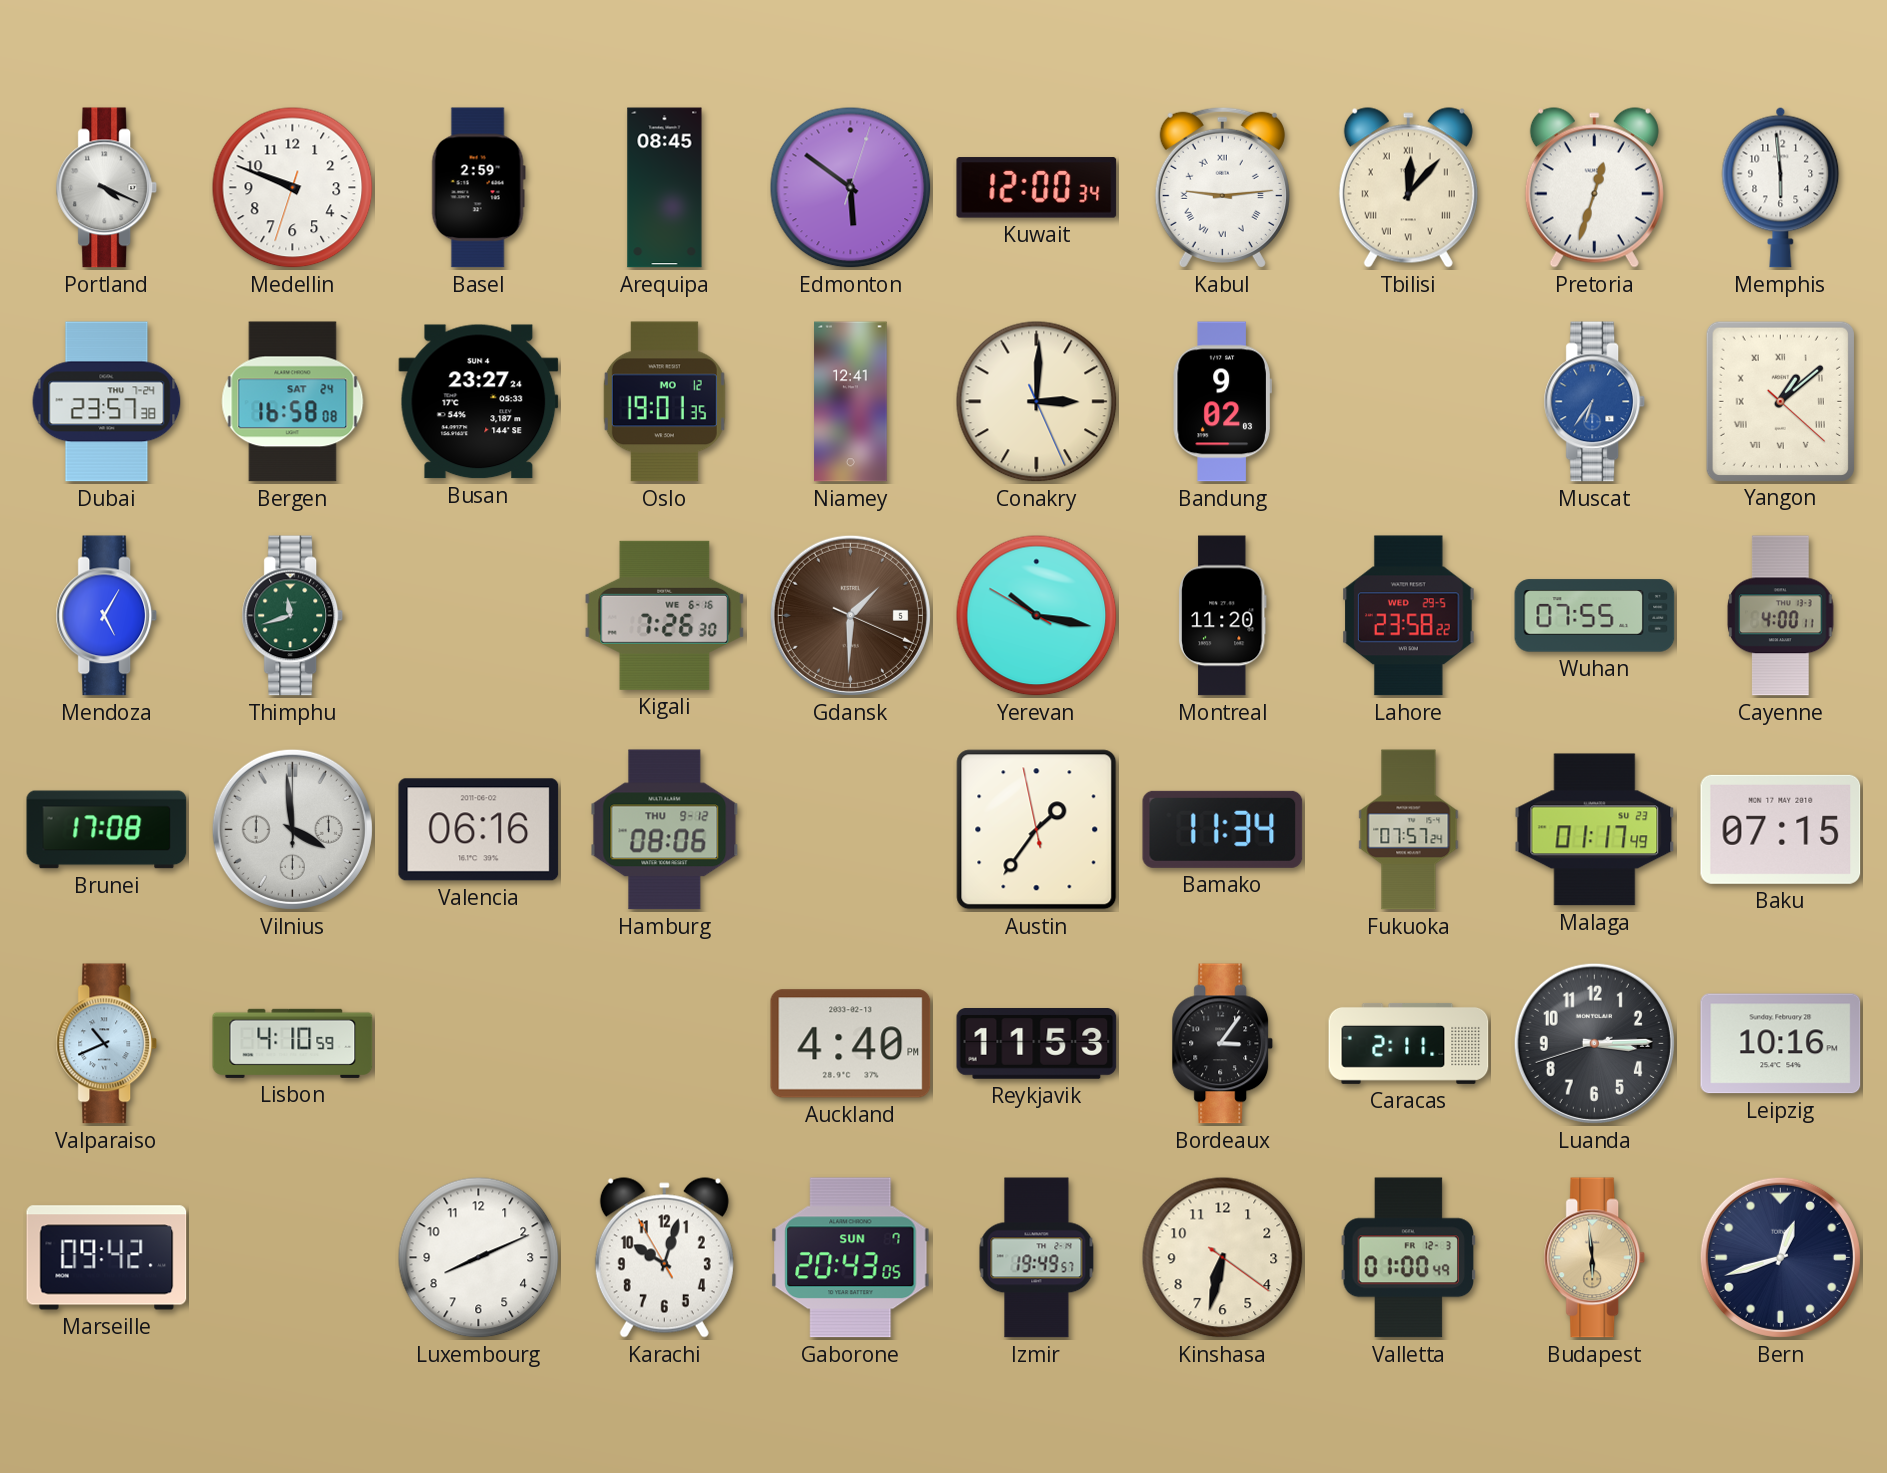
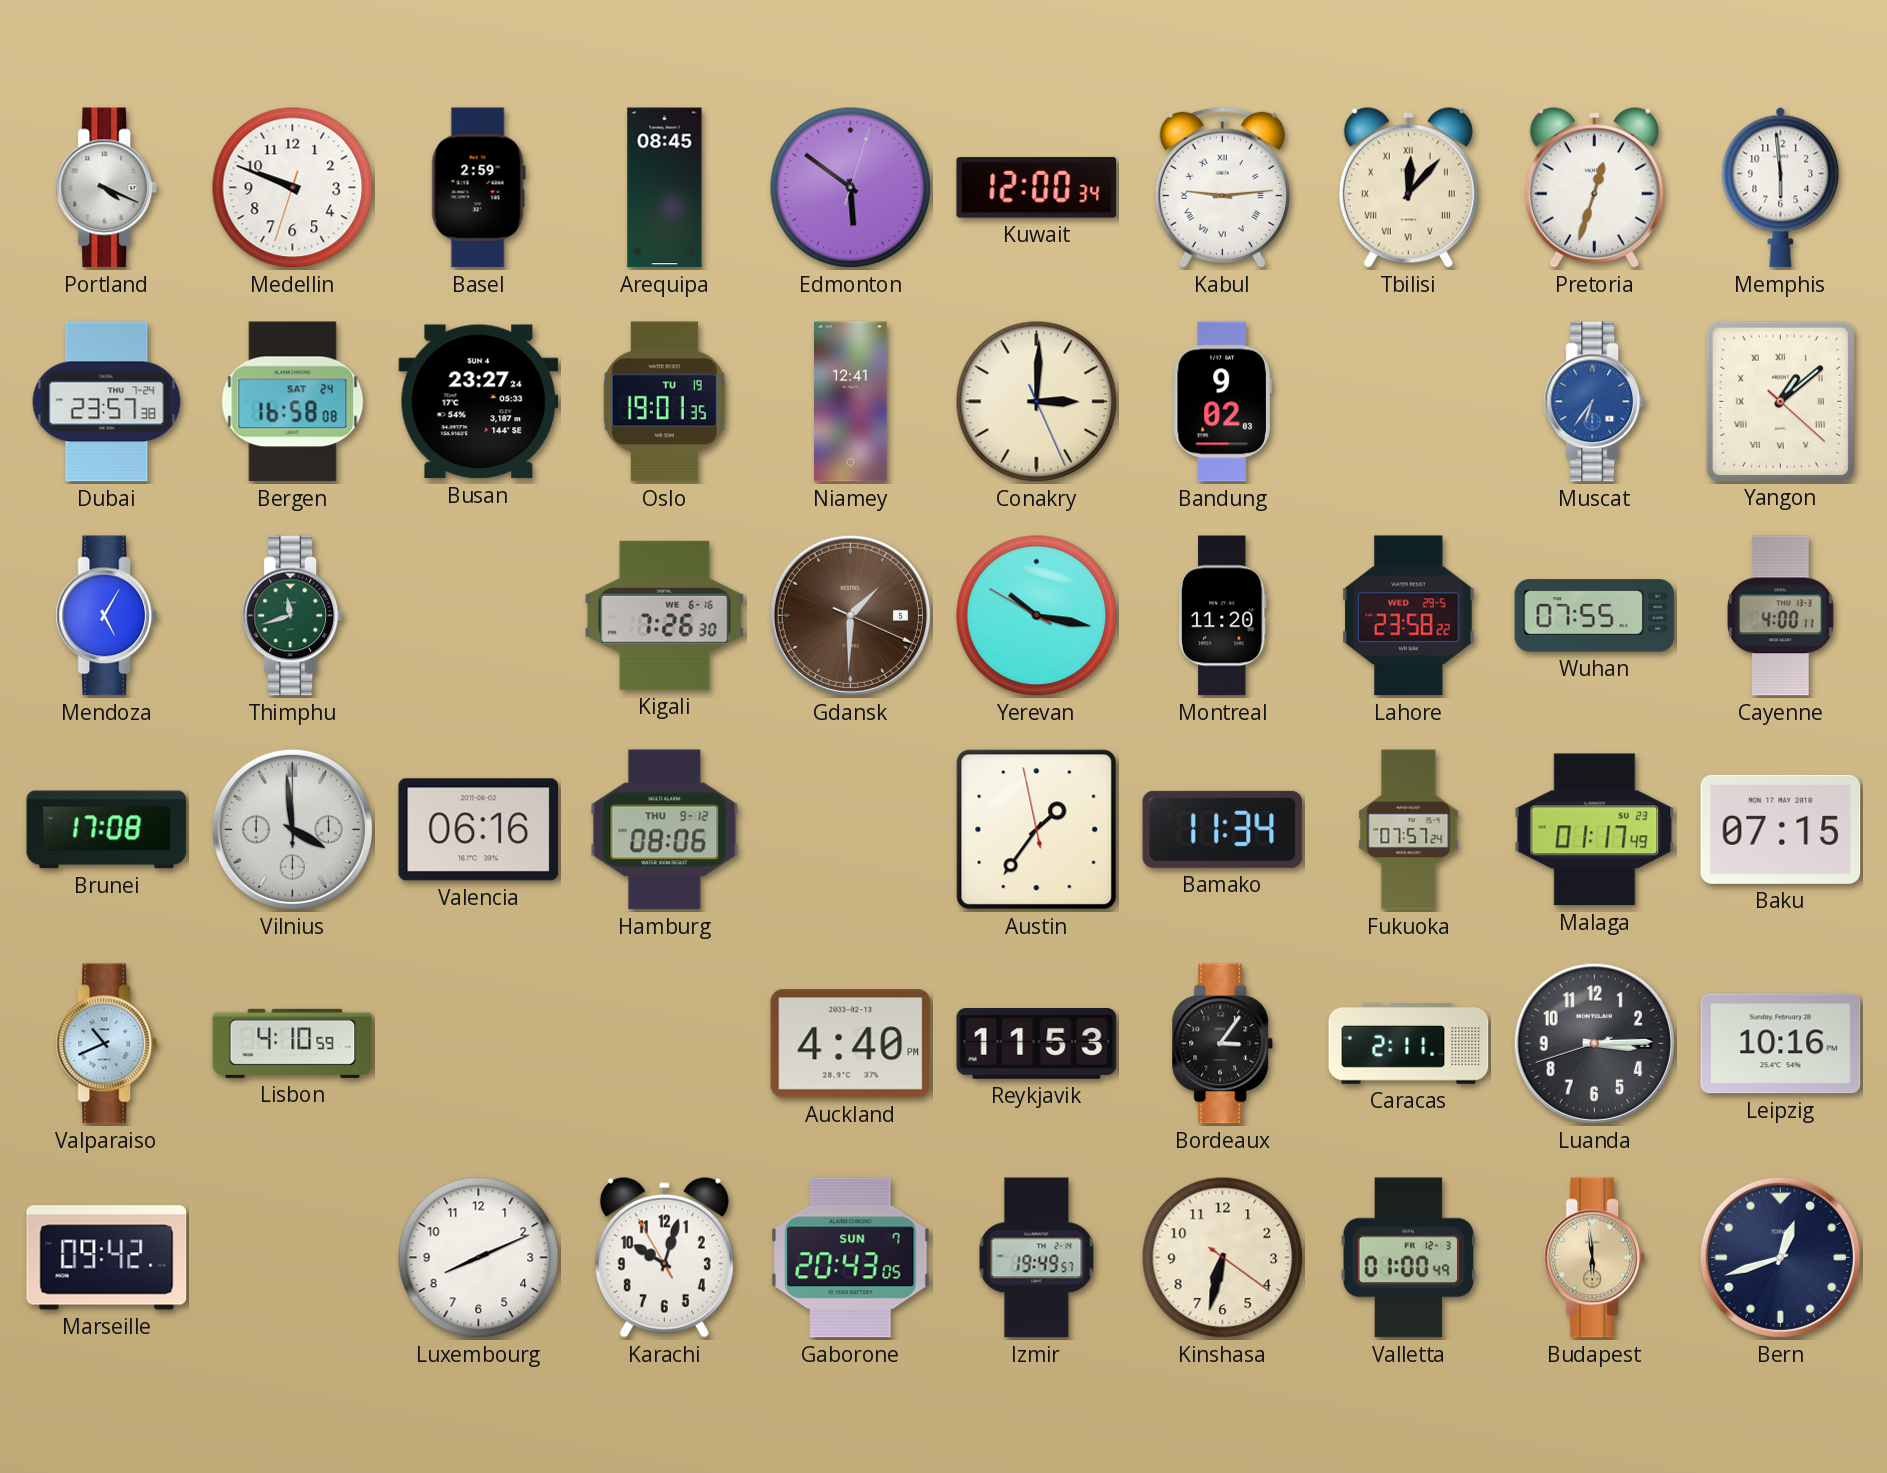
Oslo date: MO 12 -> TU 19 (664, 402)
